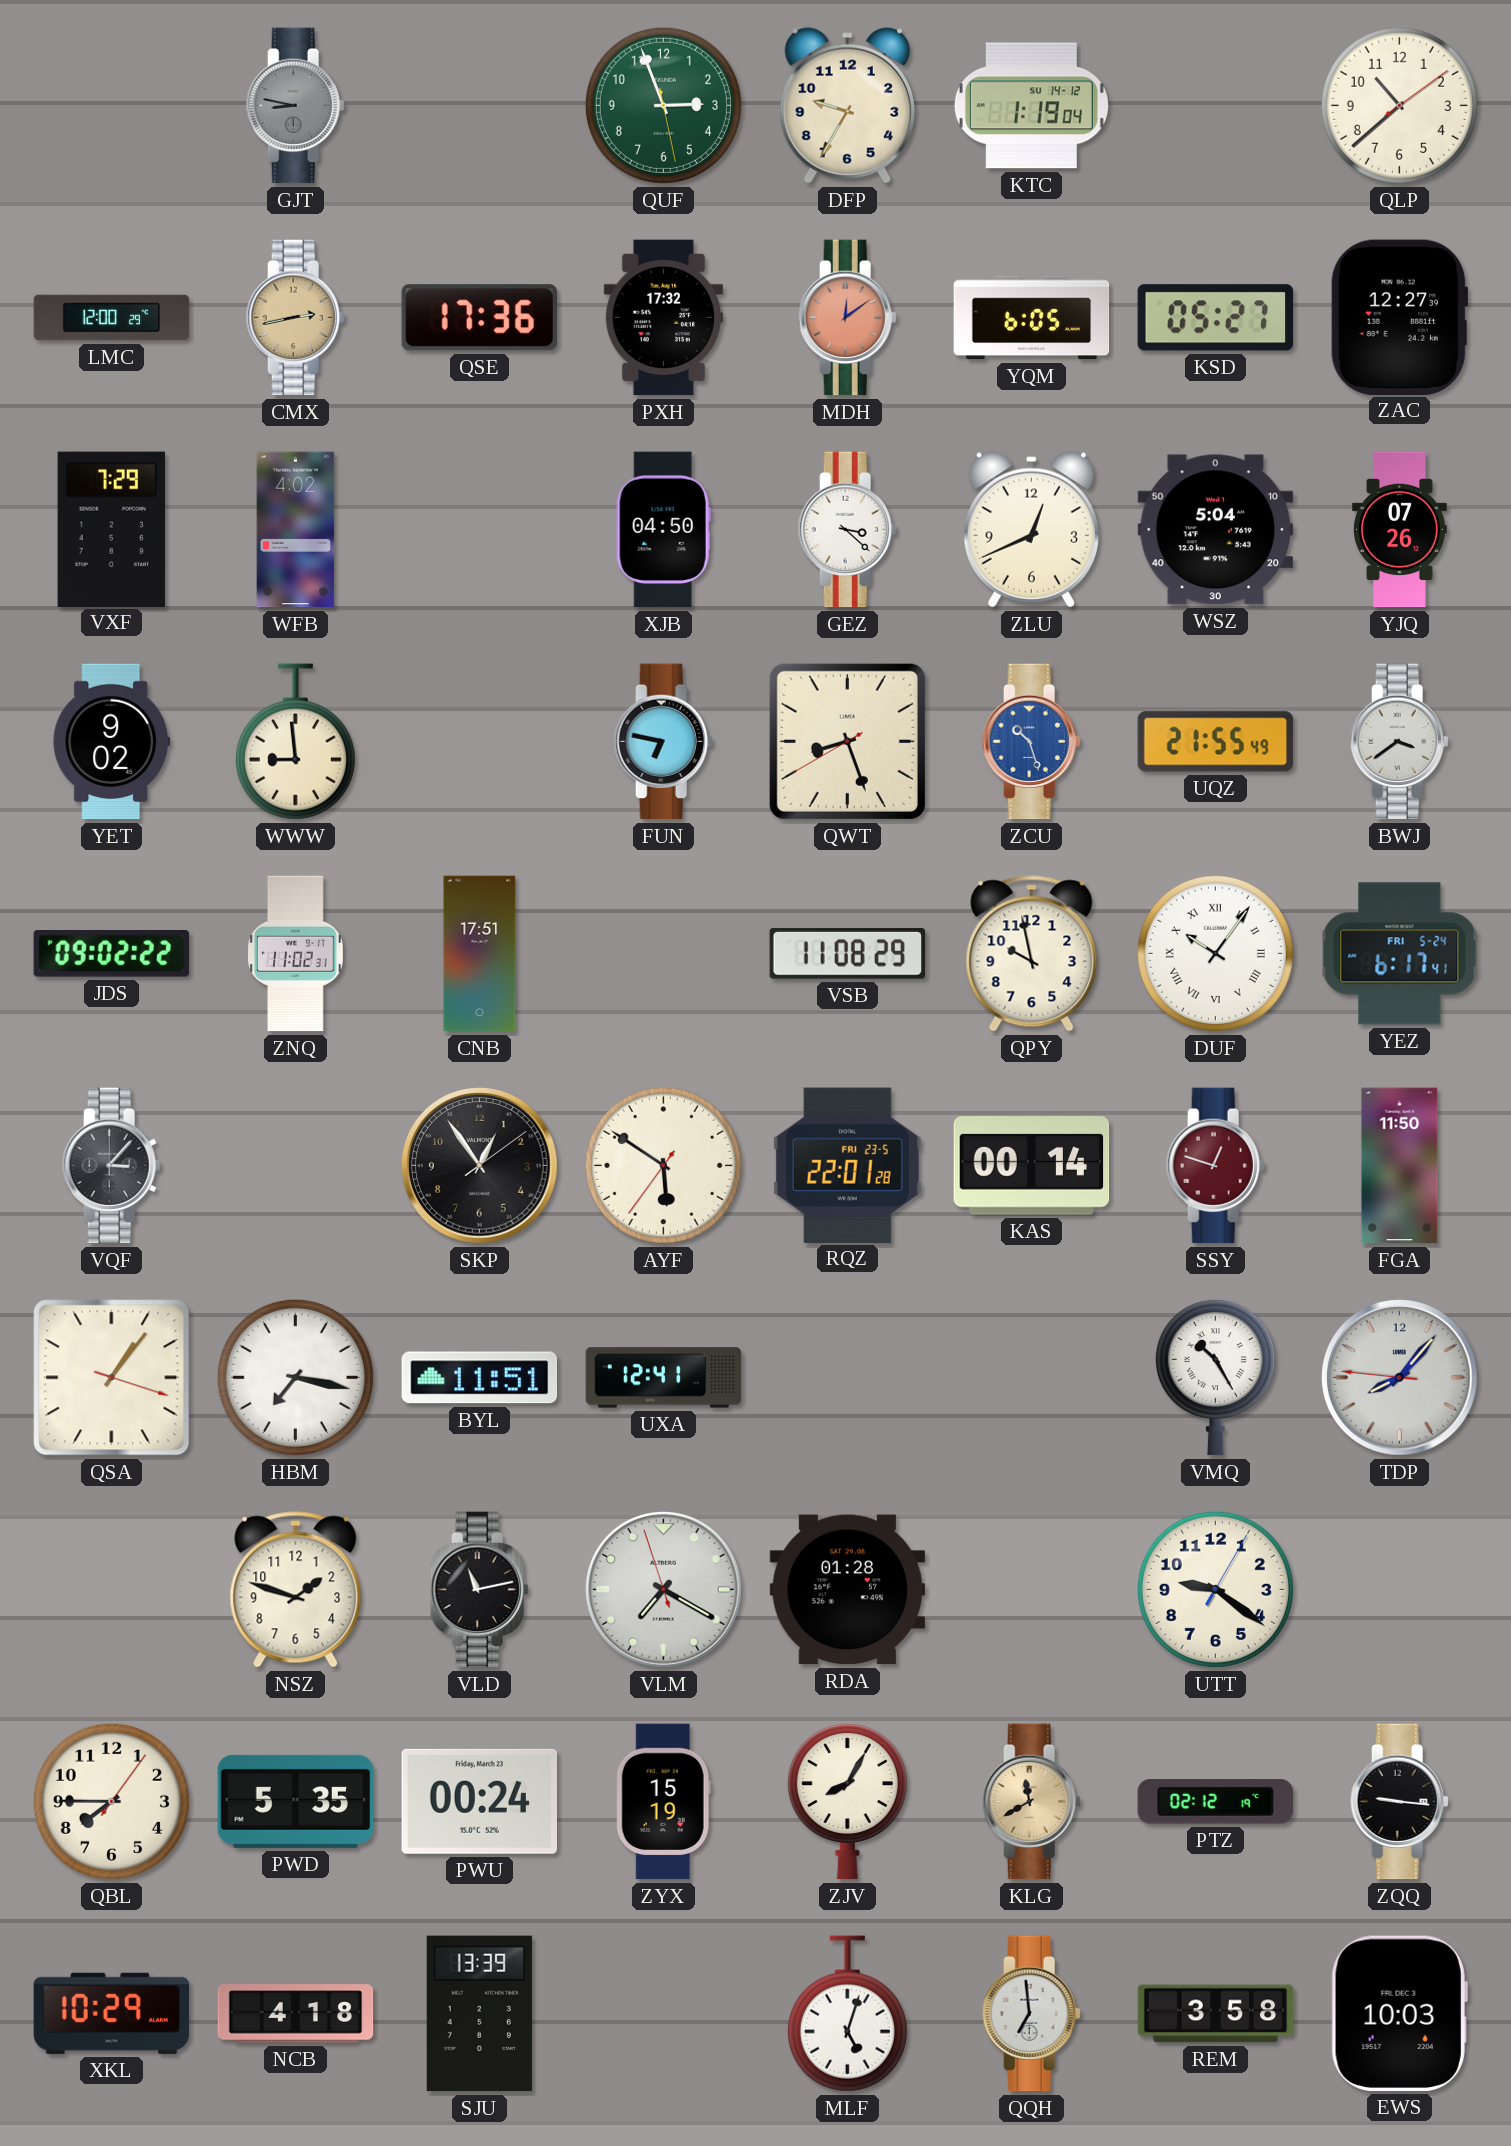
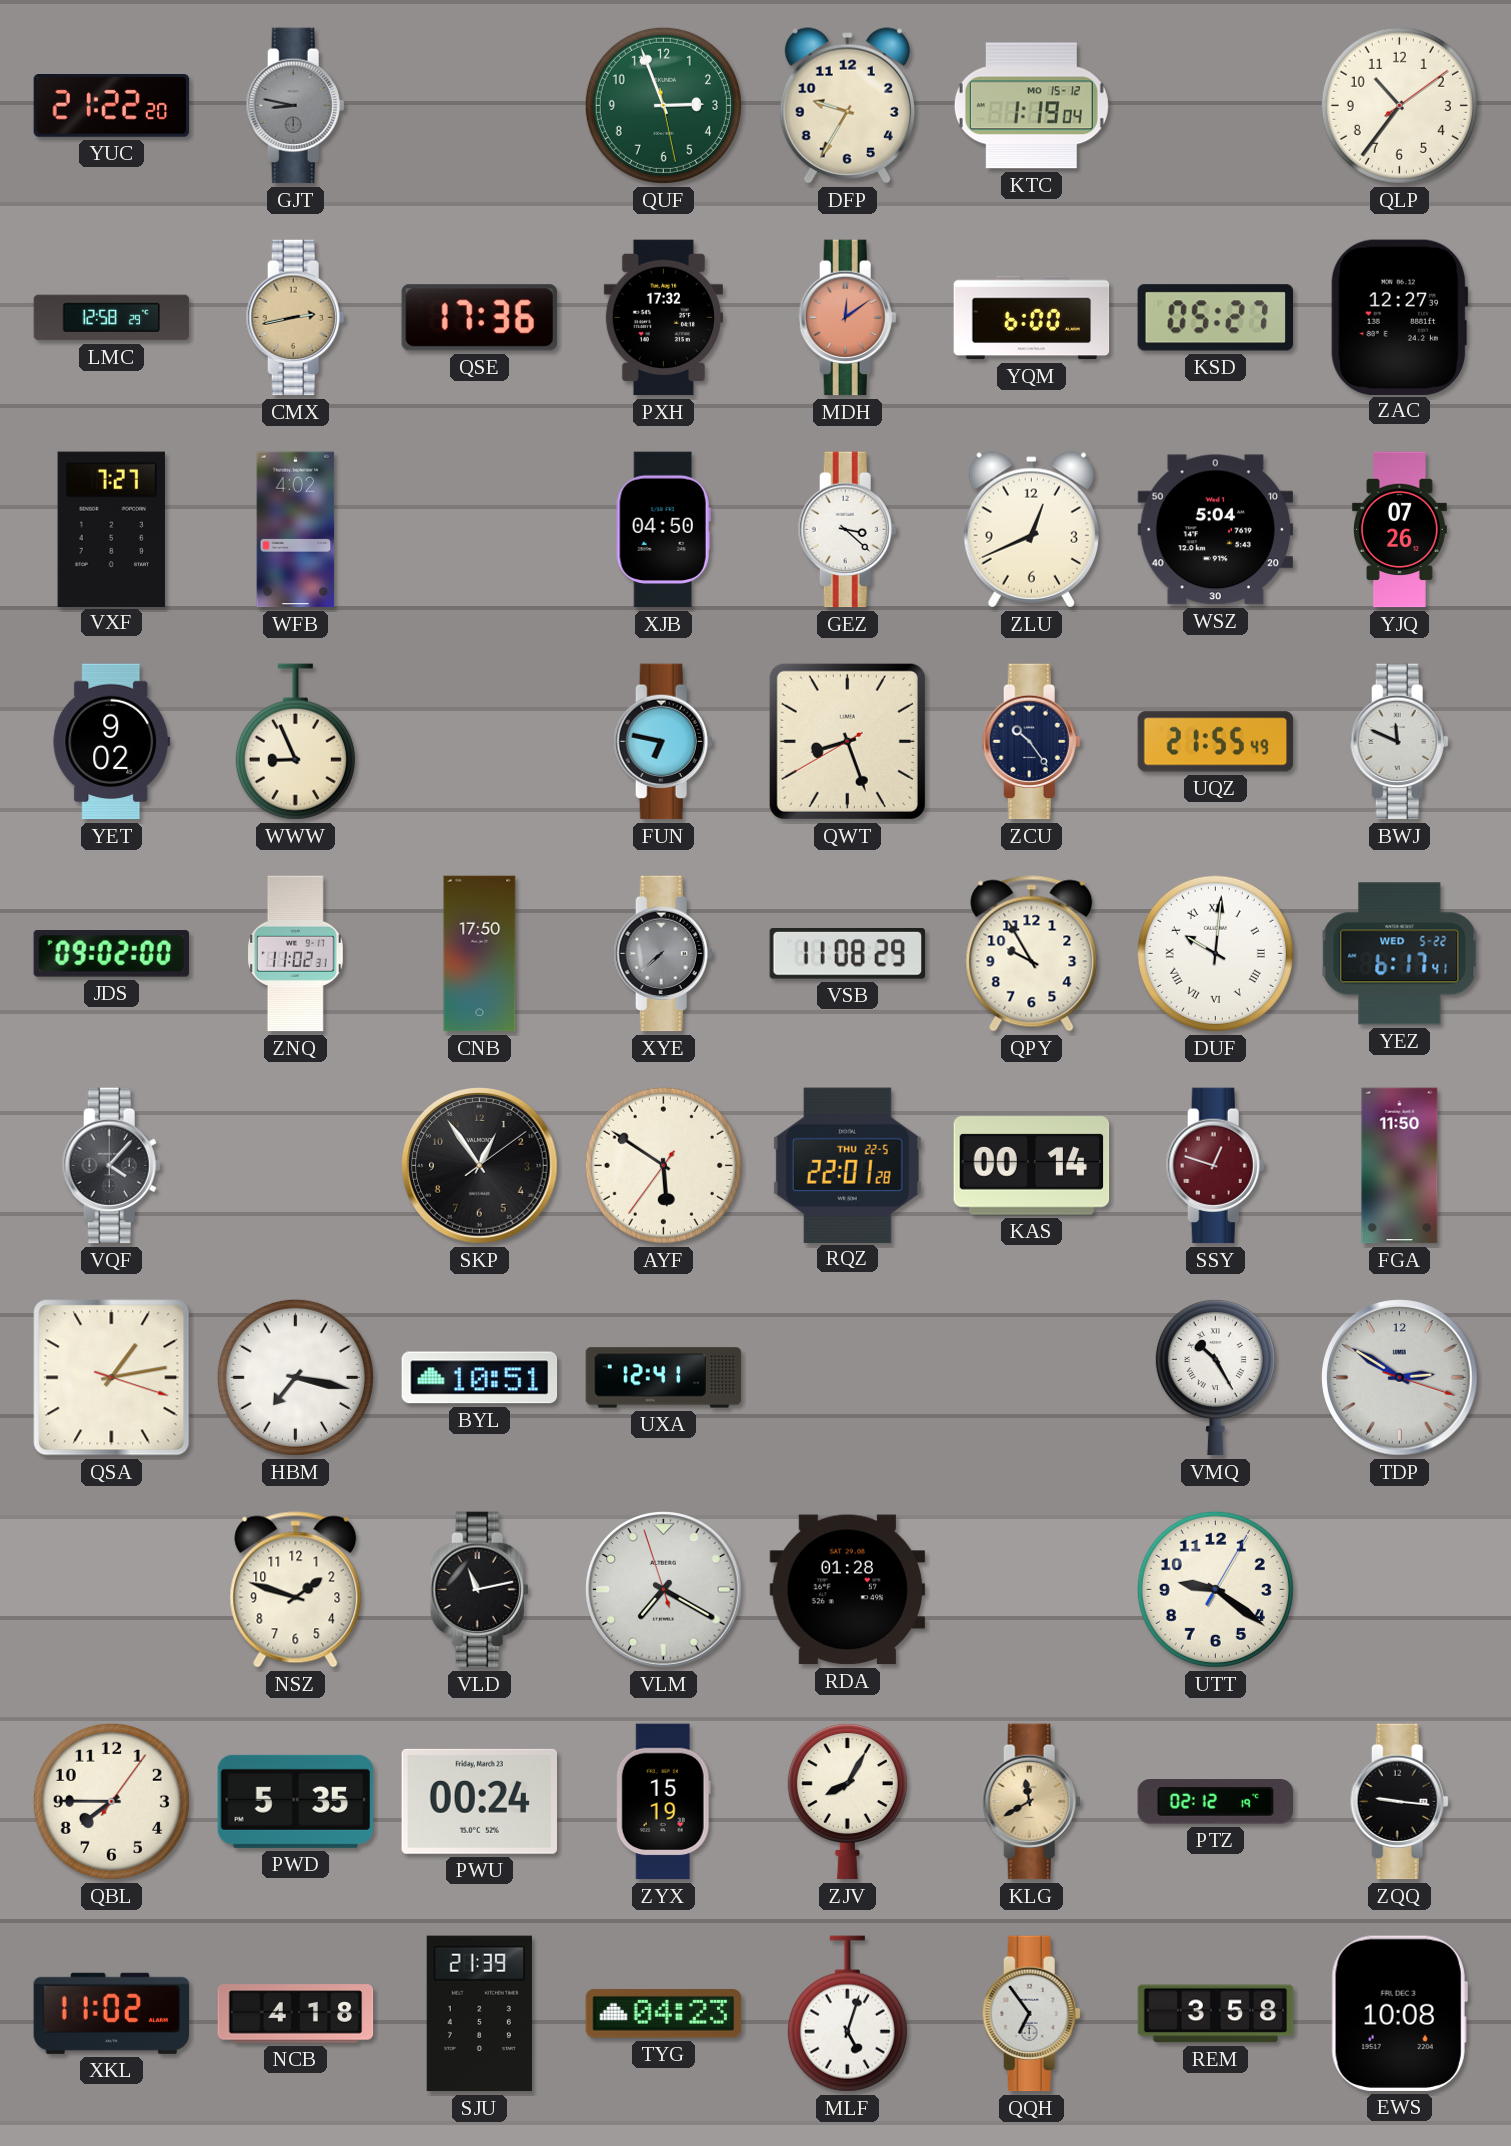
YUC: none -> 21:22 (112, 106)
KTC date: SU 14-12 -> MO 15-12 (1031, 106)
QLP: 10:38 -> 10:36 (1399, 105)
LMC: 12:00 -> 12:58 (112, 318)
YQM: 6:05 -> 6:00 (1032, 318)
VXF: 7:29 -> 7:27 (111, 529)
WWW: 8:59 -> 8:56 (295, 742)
ZCU: 10:27 -> 10:24 (1031, 742)
ZCU dial: blue -> navy (1031, 742)
BWJ: 3:39 -> 11:49 (1399, 742)
JDS: 09:02:22 -> 09:02:00 (111, 954)
CNB: 17:51 -> 17:50 (480, 954)
XYE: none -> 7:38 (663, 954)
QPY: 9:58 -> 9:55 (1032, 954)
DUF: 10:06 -> 10:01 (1215, 953)
YEZ date: FRI 5-24 -> WED 5-22 (1400, 954)
VQF: 3:07 -> 4:07 (111, 1166)
RQZ date: FRI 23-5 -> THU 22-5 (847, 1165)
QSA: 1:06 -> 1:13 (112, 1378)
BYL: 11:51 -> 10:51 (480, 1378)
TDP: 8:06 -> 2:50 (1400, 1378)
XKL: 10:29 -> 11:02 (112, 2013)
SJU: 13:39 -> 21:39 (479, 2014)
TYG: none -> 04:23 (664, 2014)
QQH: 6:59 -> 6:54 (1031, 2014)
EWS: 10:03 -> 10:08 (1399, 2013)
